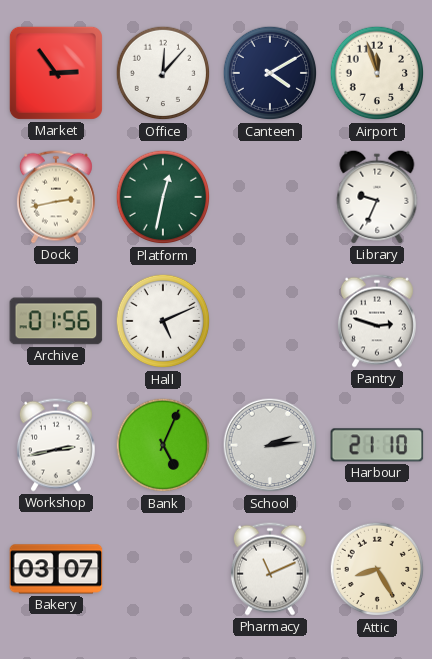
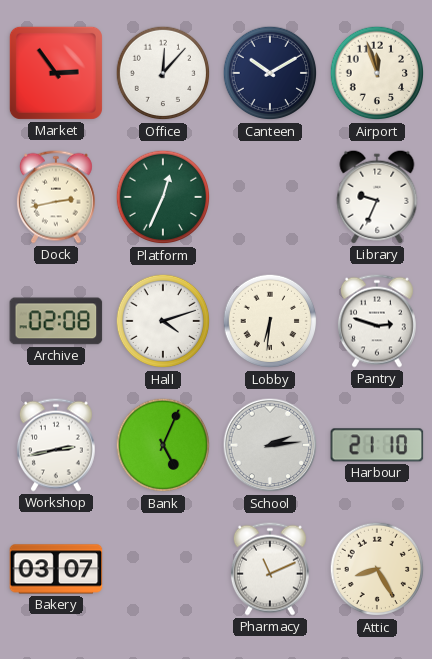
Canteen: 4:10 -> 10:10 (270, 73)
Platform: 12:32 -> 12:34 (163, 197)
Archive: 01:56 -> 02:08 (56, 321)
Hall: 5:11 -> 4:12 (163, 321)
Lobby: none -> 6:31 (270, 321)
